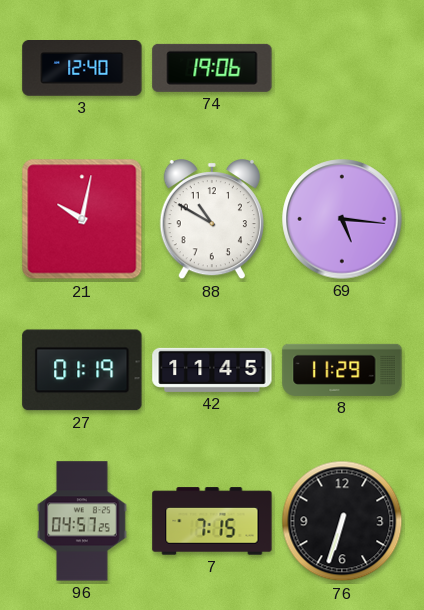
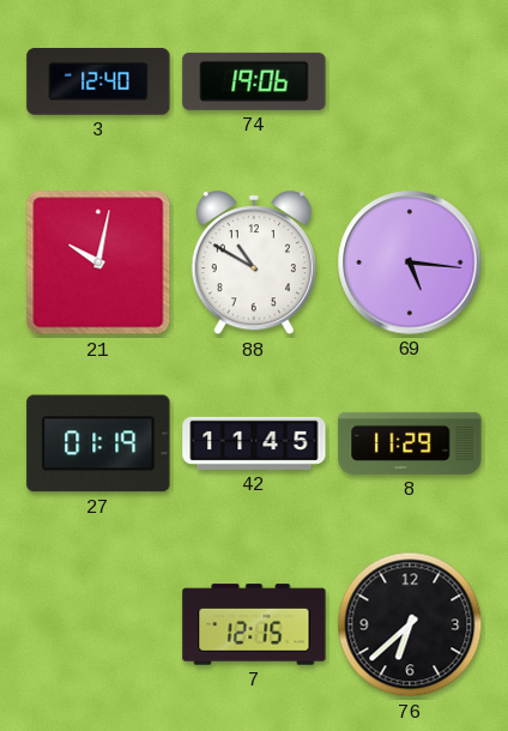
96: 04:57 -> none (82, 521)
7: 7:15 -> 12:15 (254, 624)
76: 6:33 -> 6:38 (410, 624)
